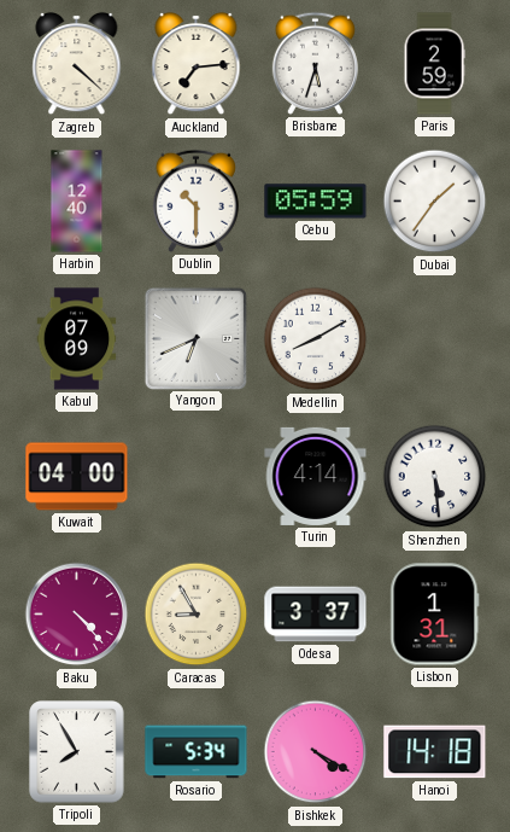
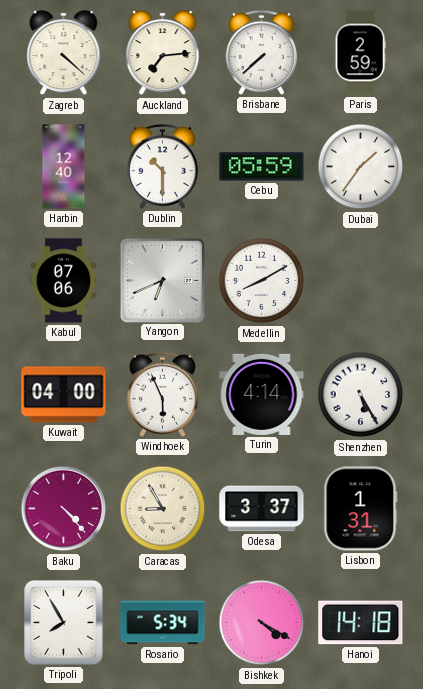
Brisbane: 5:33 -> 7:38 (261, 52)
Kabul: 07:09 -> 07:06 (64, 281)
Windhoek: none -> 5:56 (162, 394)
Shenzhen: 5:29 -> 5:25 (361, 395)
